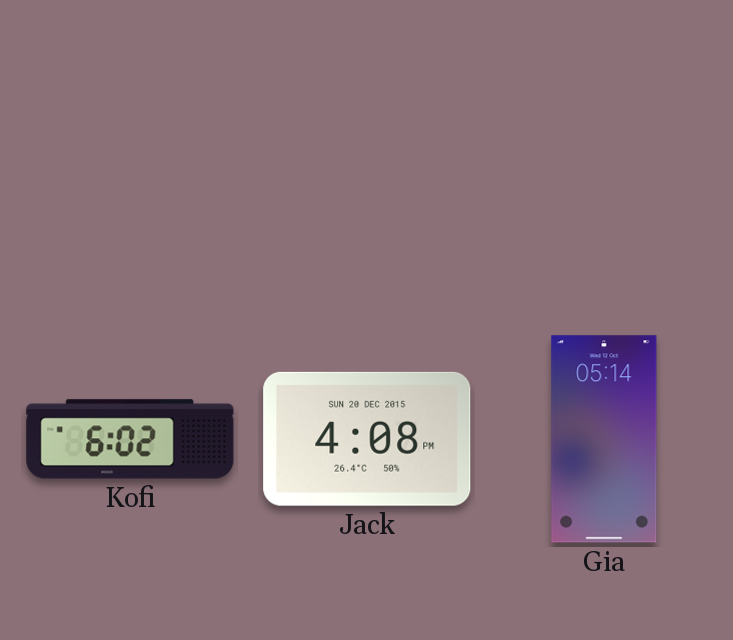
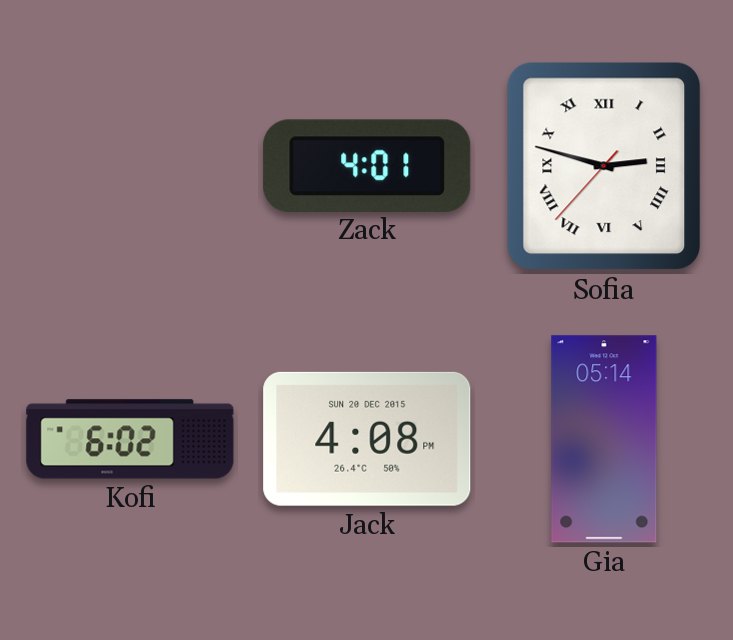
Zack: none -> 4:01 (367, 165)
Sofia: none -> 2:47 (604, 166)
